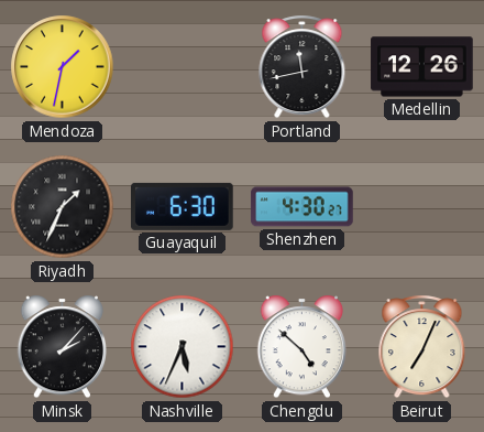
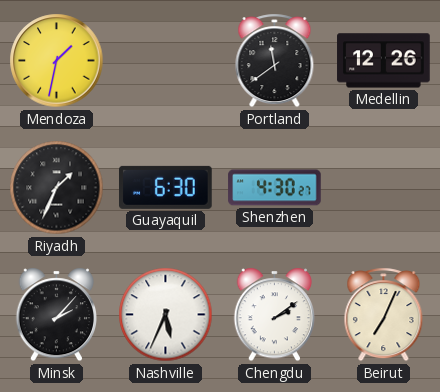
Portland: 11:43 -> 11:39 (275, 61)
Chengdu: 4:52 -> 2:09 (275, 315)
